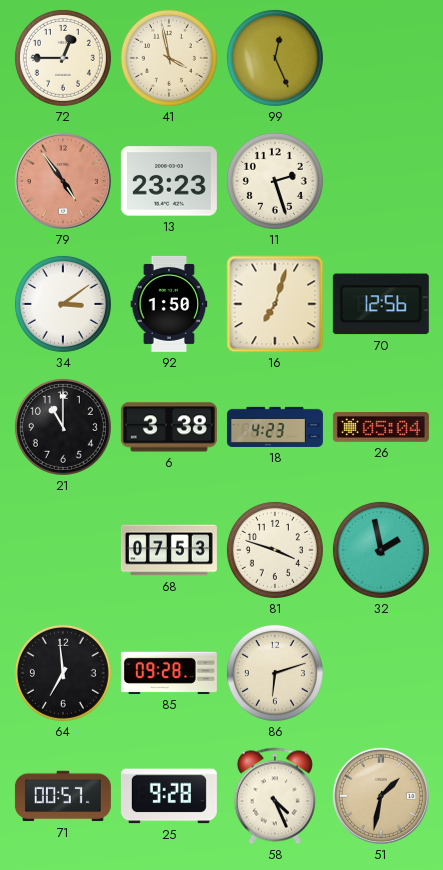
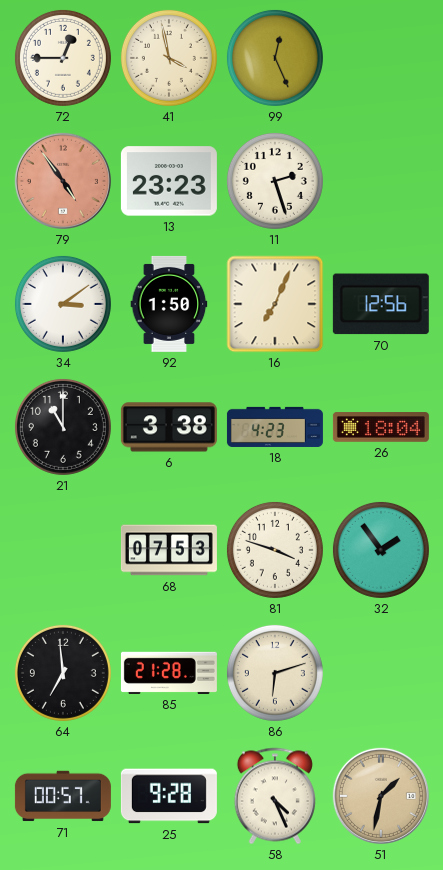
16: 7:03 -> 7:04 (275, 304)
26: 05:04 -> 18:04 (381, 427)
32: 1:58 -> 1:54 (381, 550)
85: 09:28 -> 21:28 (169, 673)
